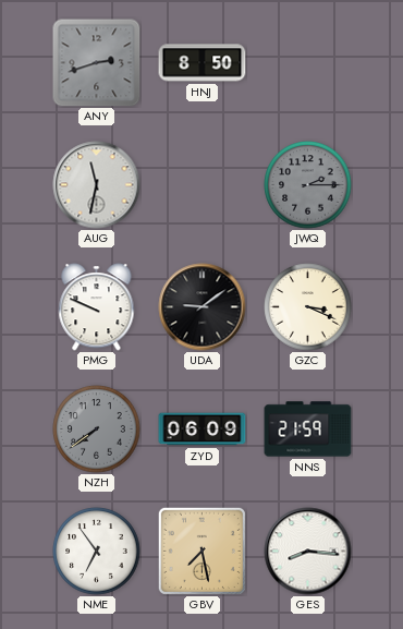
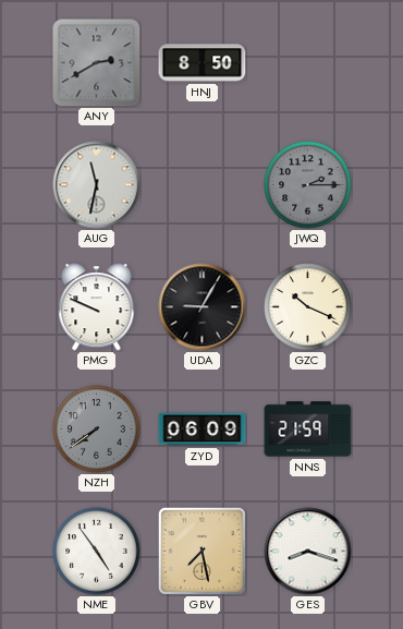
ANY: 2:42 -> 2:40 (97, 63)
UDA: 9:09 -> 9:05 (203, 307)
GZC: 3:19 -> 10:19 (308, 307)
NME: 6:54 -> 4:54 (97, 552)
GES: 8:16 -> 8:18 (308, 552)
